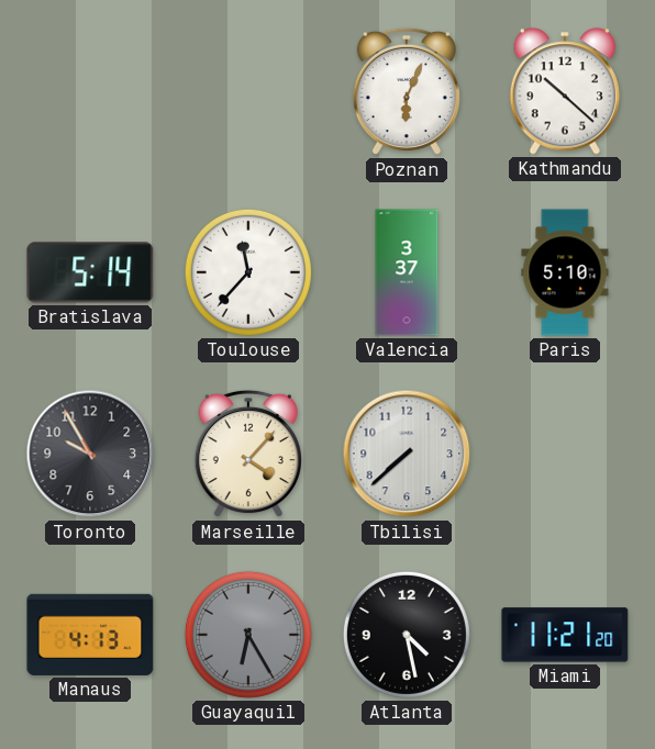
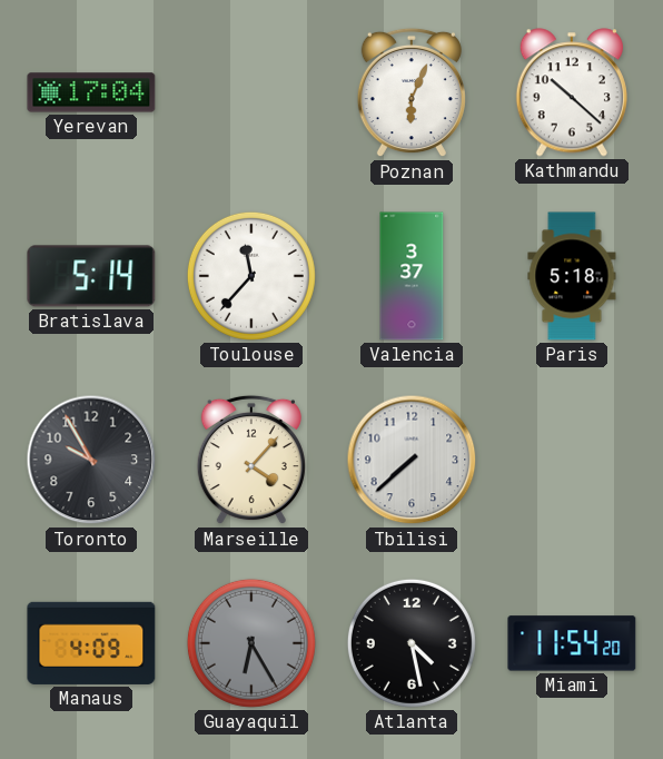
Yerevan: none -> 17:04 (91, 92)
Paris: 5:10 -> 5:18 (572, 276)
Manaus: 4:13 -> 4:09 (91, 643)
Miami: 11:21 -> 11:54 (572, 643)
